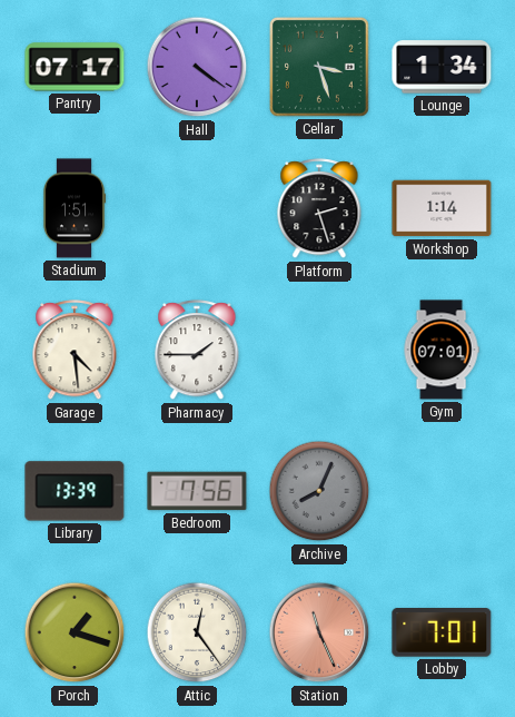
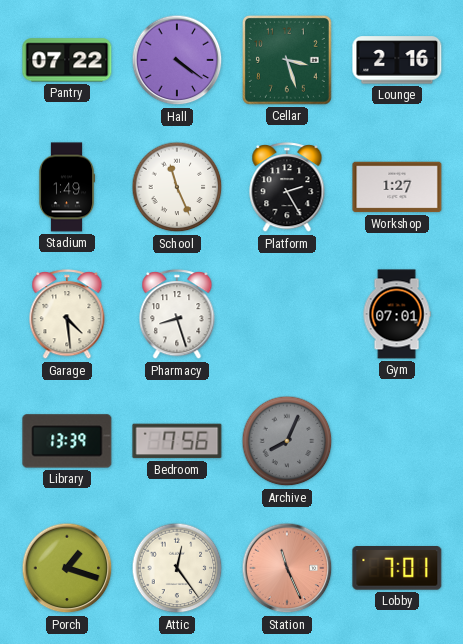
Pantry: 07:17 -> 07:22 (67, 60)
Lounge: 1:34 -> 2:16 (397, 60)
Stadium: 1:51 -> 1:49 (67, 187)
School: none -> 11:26 (177, 187)
Platform: 2:27 -> 2:25 (287, 188)
Workshop: 1:14 -> 1:27 (397, 187)
Pharmacy: 1:45 -> 8:27 (177, 315)
